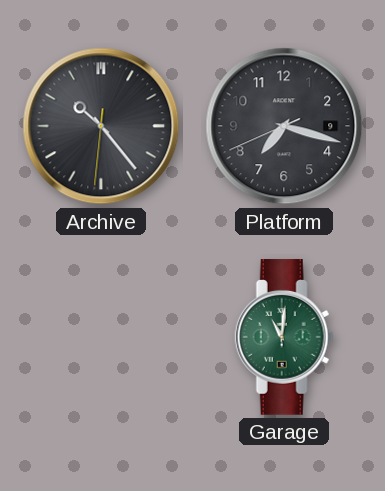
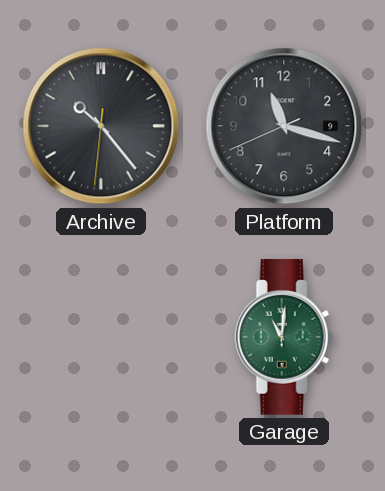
Platform: 7:17 -> 11:17 (284, 126)
